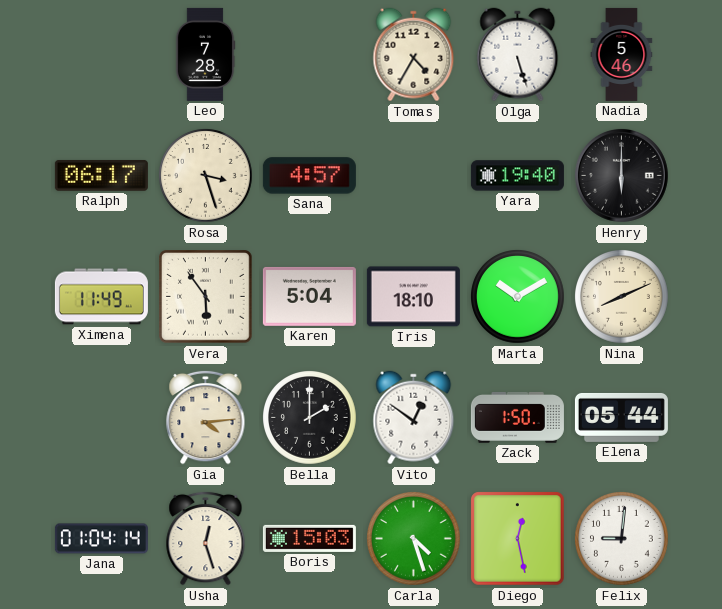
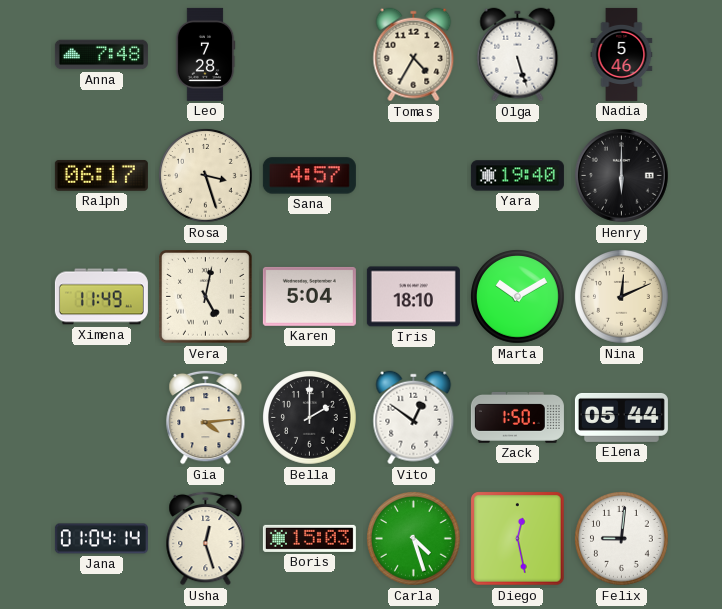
Anna: none -> 7:48 (101, 55)
Vera: 5:54 -> 5:02 (206, 297)
Nina: 8:11 -> 12:11 (622, 297)
